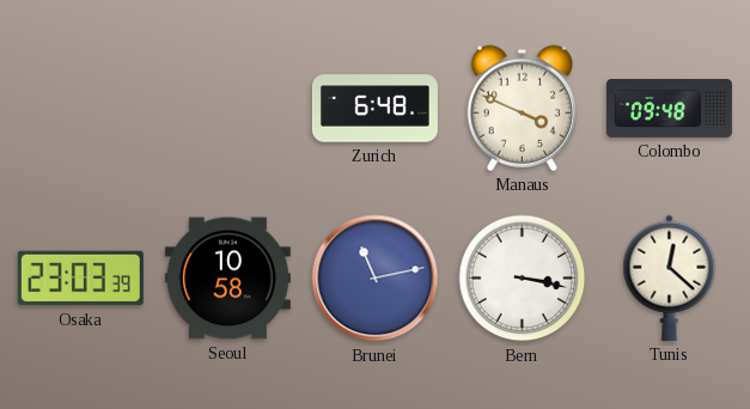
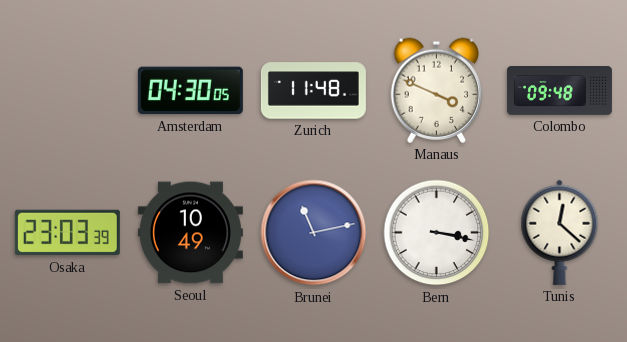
Amsterdam: none -> 04:30 (190, 91)
Zurich: 6:48 -> 11:48 (313, 91)
Seoul: 10:58 -> 10:49 (190, 233)
